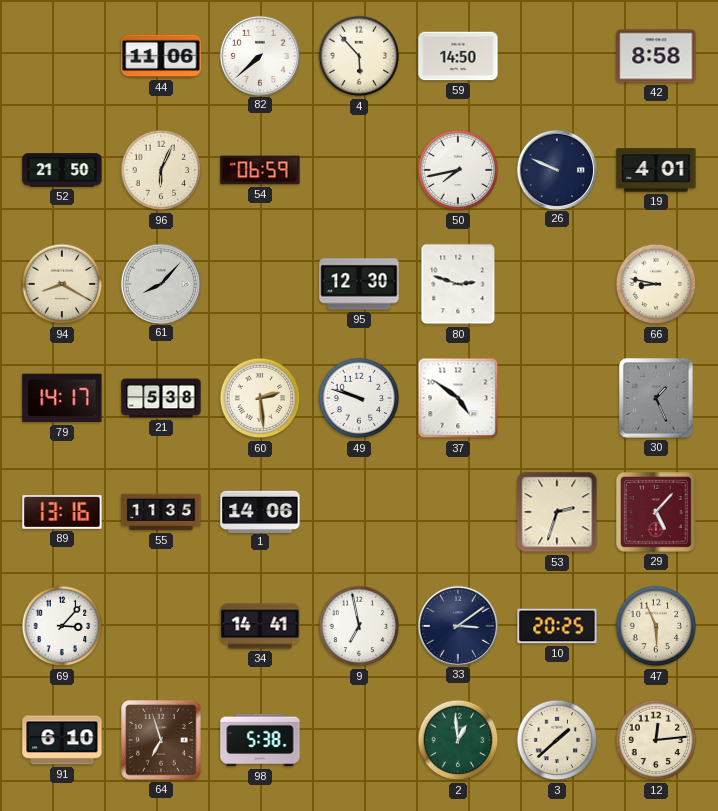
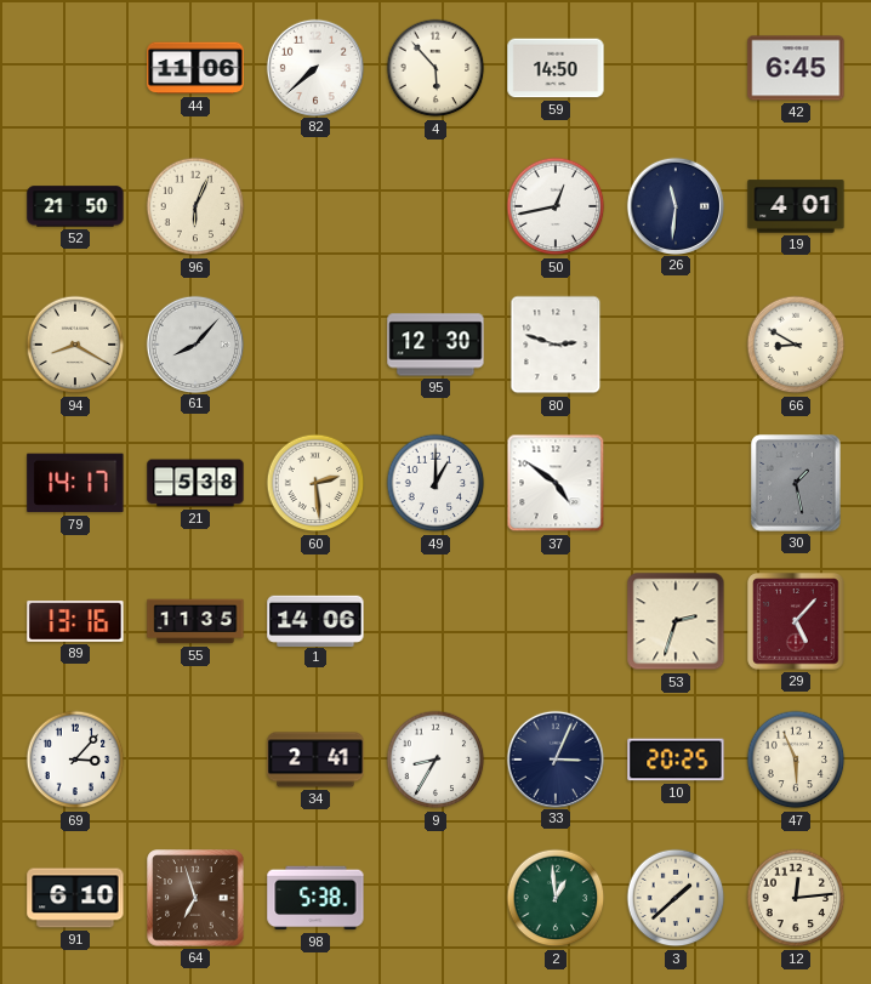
42: 8:58 -> 6:45 (796, 68)
54: 06:59 -> none (260, 170)
50: 7:43 -> 12:43 (556, 206)
26: 9:49 -> 11:31 (674, 205)
66: 8:47 -> 8:50 (796, 345)
49: 9:48 -> 1:00 (435, 483)
30: 1:26 -> 1:28 (796, 483)
34: 14:41 -> 2:41 (315, 760)
9: 6:58 -> 8:35 (435, 760)
33: 3:09 -> 3:04 (554, 758)
